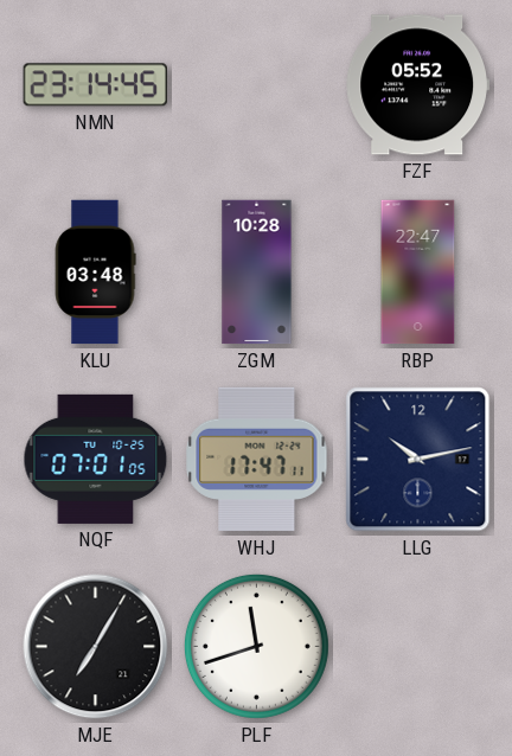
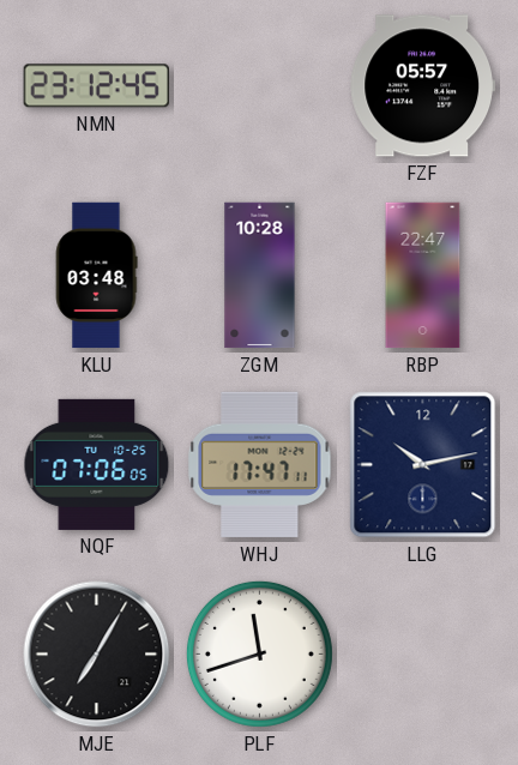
NMN: 23:14 -> 23:12 (96, 86)
FZF: 05:52 -> 05:57 (422, 86)
NQF: 07:01 -> 07:06 (97, 464)
